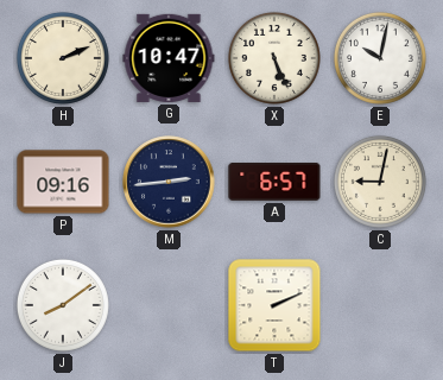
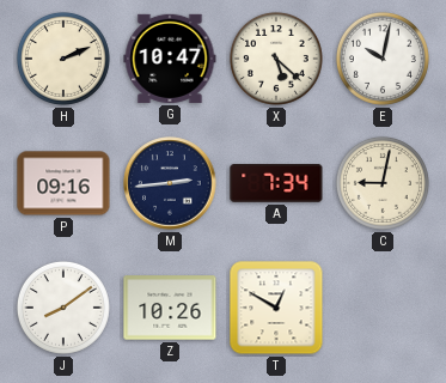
X: 5:26 -> 5:22 (276, 59)
A: 6:57 -> 7:34 (276, 184)
Z: none -> 10:26 (170, 308)
T: 2:11 -> 12:50 (276, 308)
